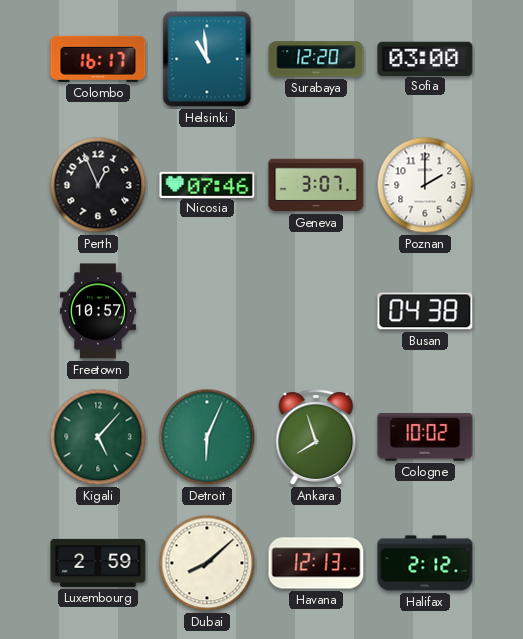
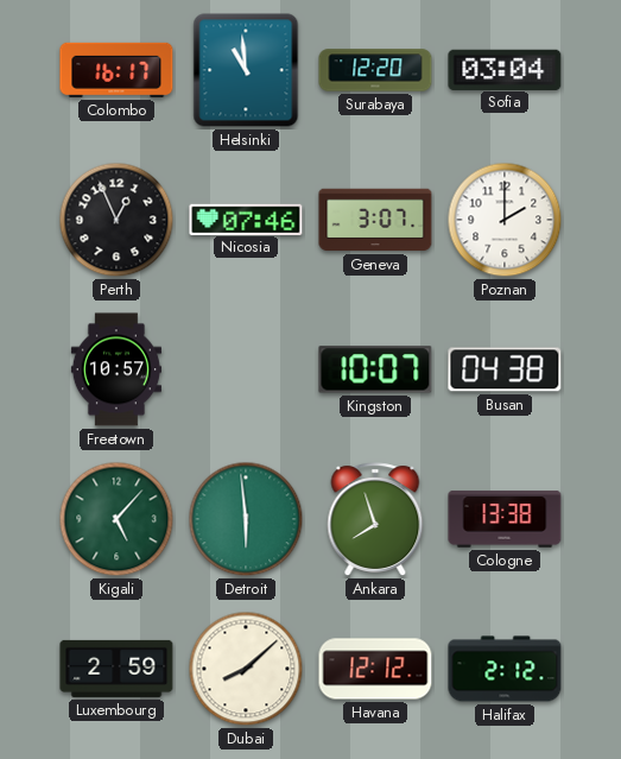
Sofia: 03:00 -> 03:04 (505, 69)
Kingston: none -> 10:07 (375, 369)
Detroit: 6:04 -> 5:59 (246, 519)
Cologne: 10:02 -> 13:38 (505, 519)
Havana: 12:13 -> 12:12 (375, 669)
